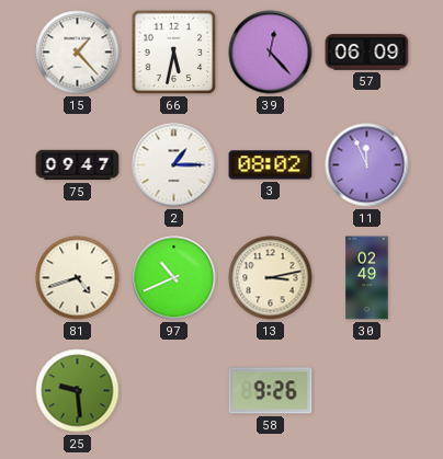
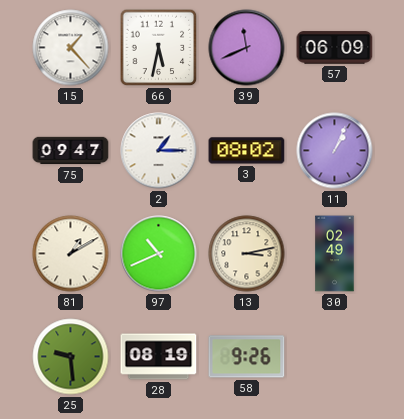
39: 12:23 -> 11:41 (247, 48)
11: 11:56 -> 1:04 (335, 151)
81: 4:42 -> 1:10 (71, 254)
28: none -> 08:19 (159, 357)
